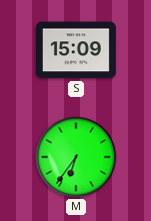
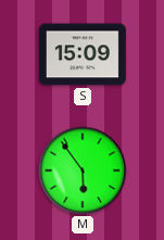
M: 6:36 -> 5:54 (83, 170)
